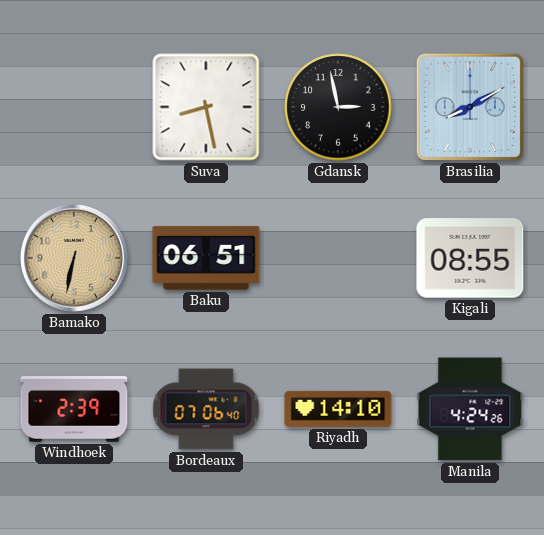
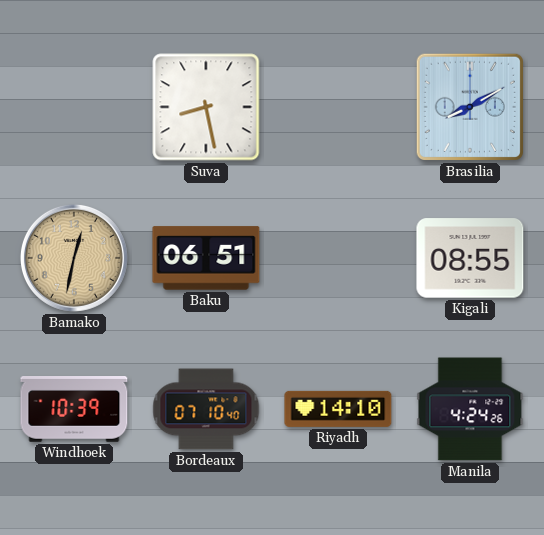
Gdansk: 2:58 -> none (338, 107)
Bamako: 6:32 -> 12:32 (74, 258)
Windhoek: 2:39 -> 10:39 (74, 410)
Bordeaux: 07:06 -> 07:10 (206, 409)
